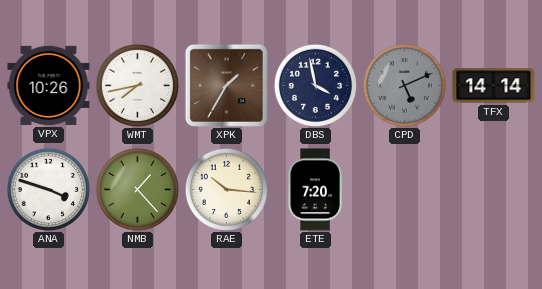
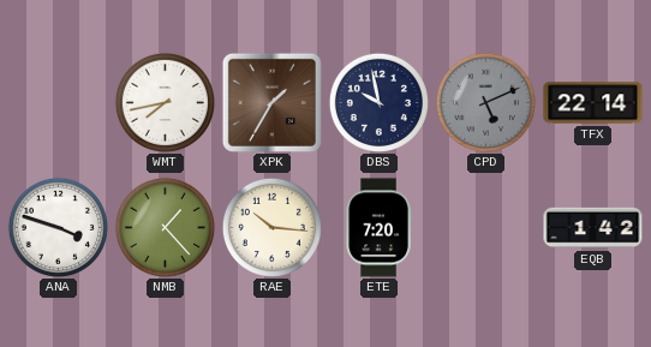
VPX: 10:26 -> none (49, 85)
DBS: 3:58 -> 9:58 (378, 102)
TFX: 14:14 -> 22:14 (593, 103)
EQB: none -> 1:42 (593, 228)
